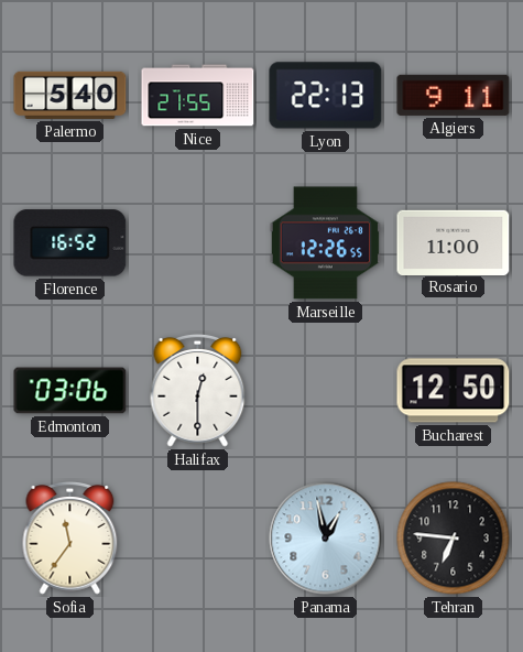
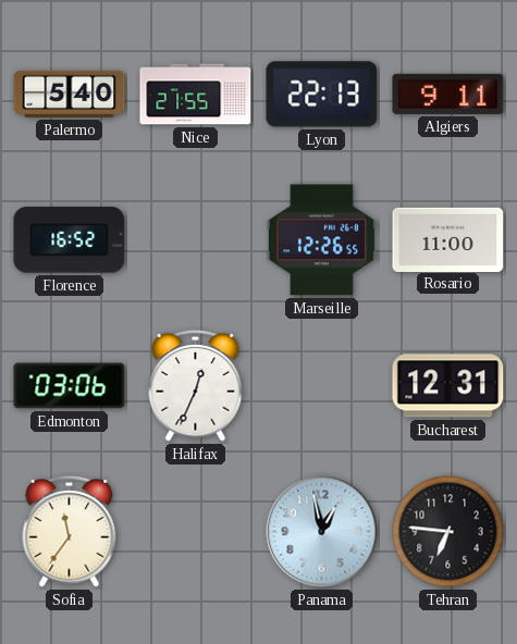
Halifax: 12:30 -> 12:34 (196, 386)
Bucharest: 12:50 -> 12:31 (448, 386)
